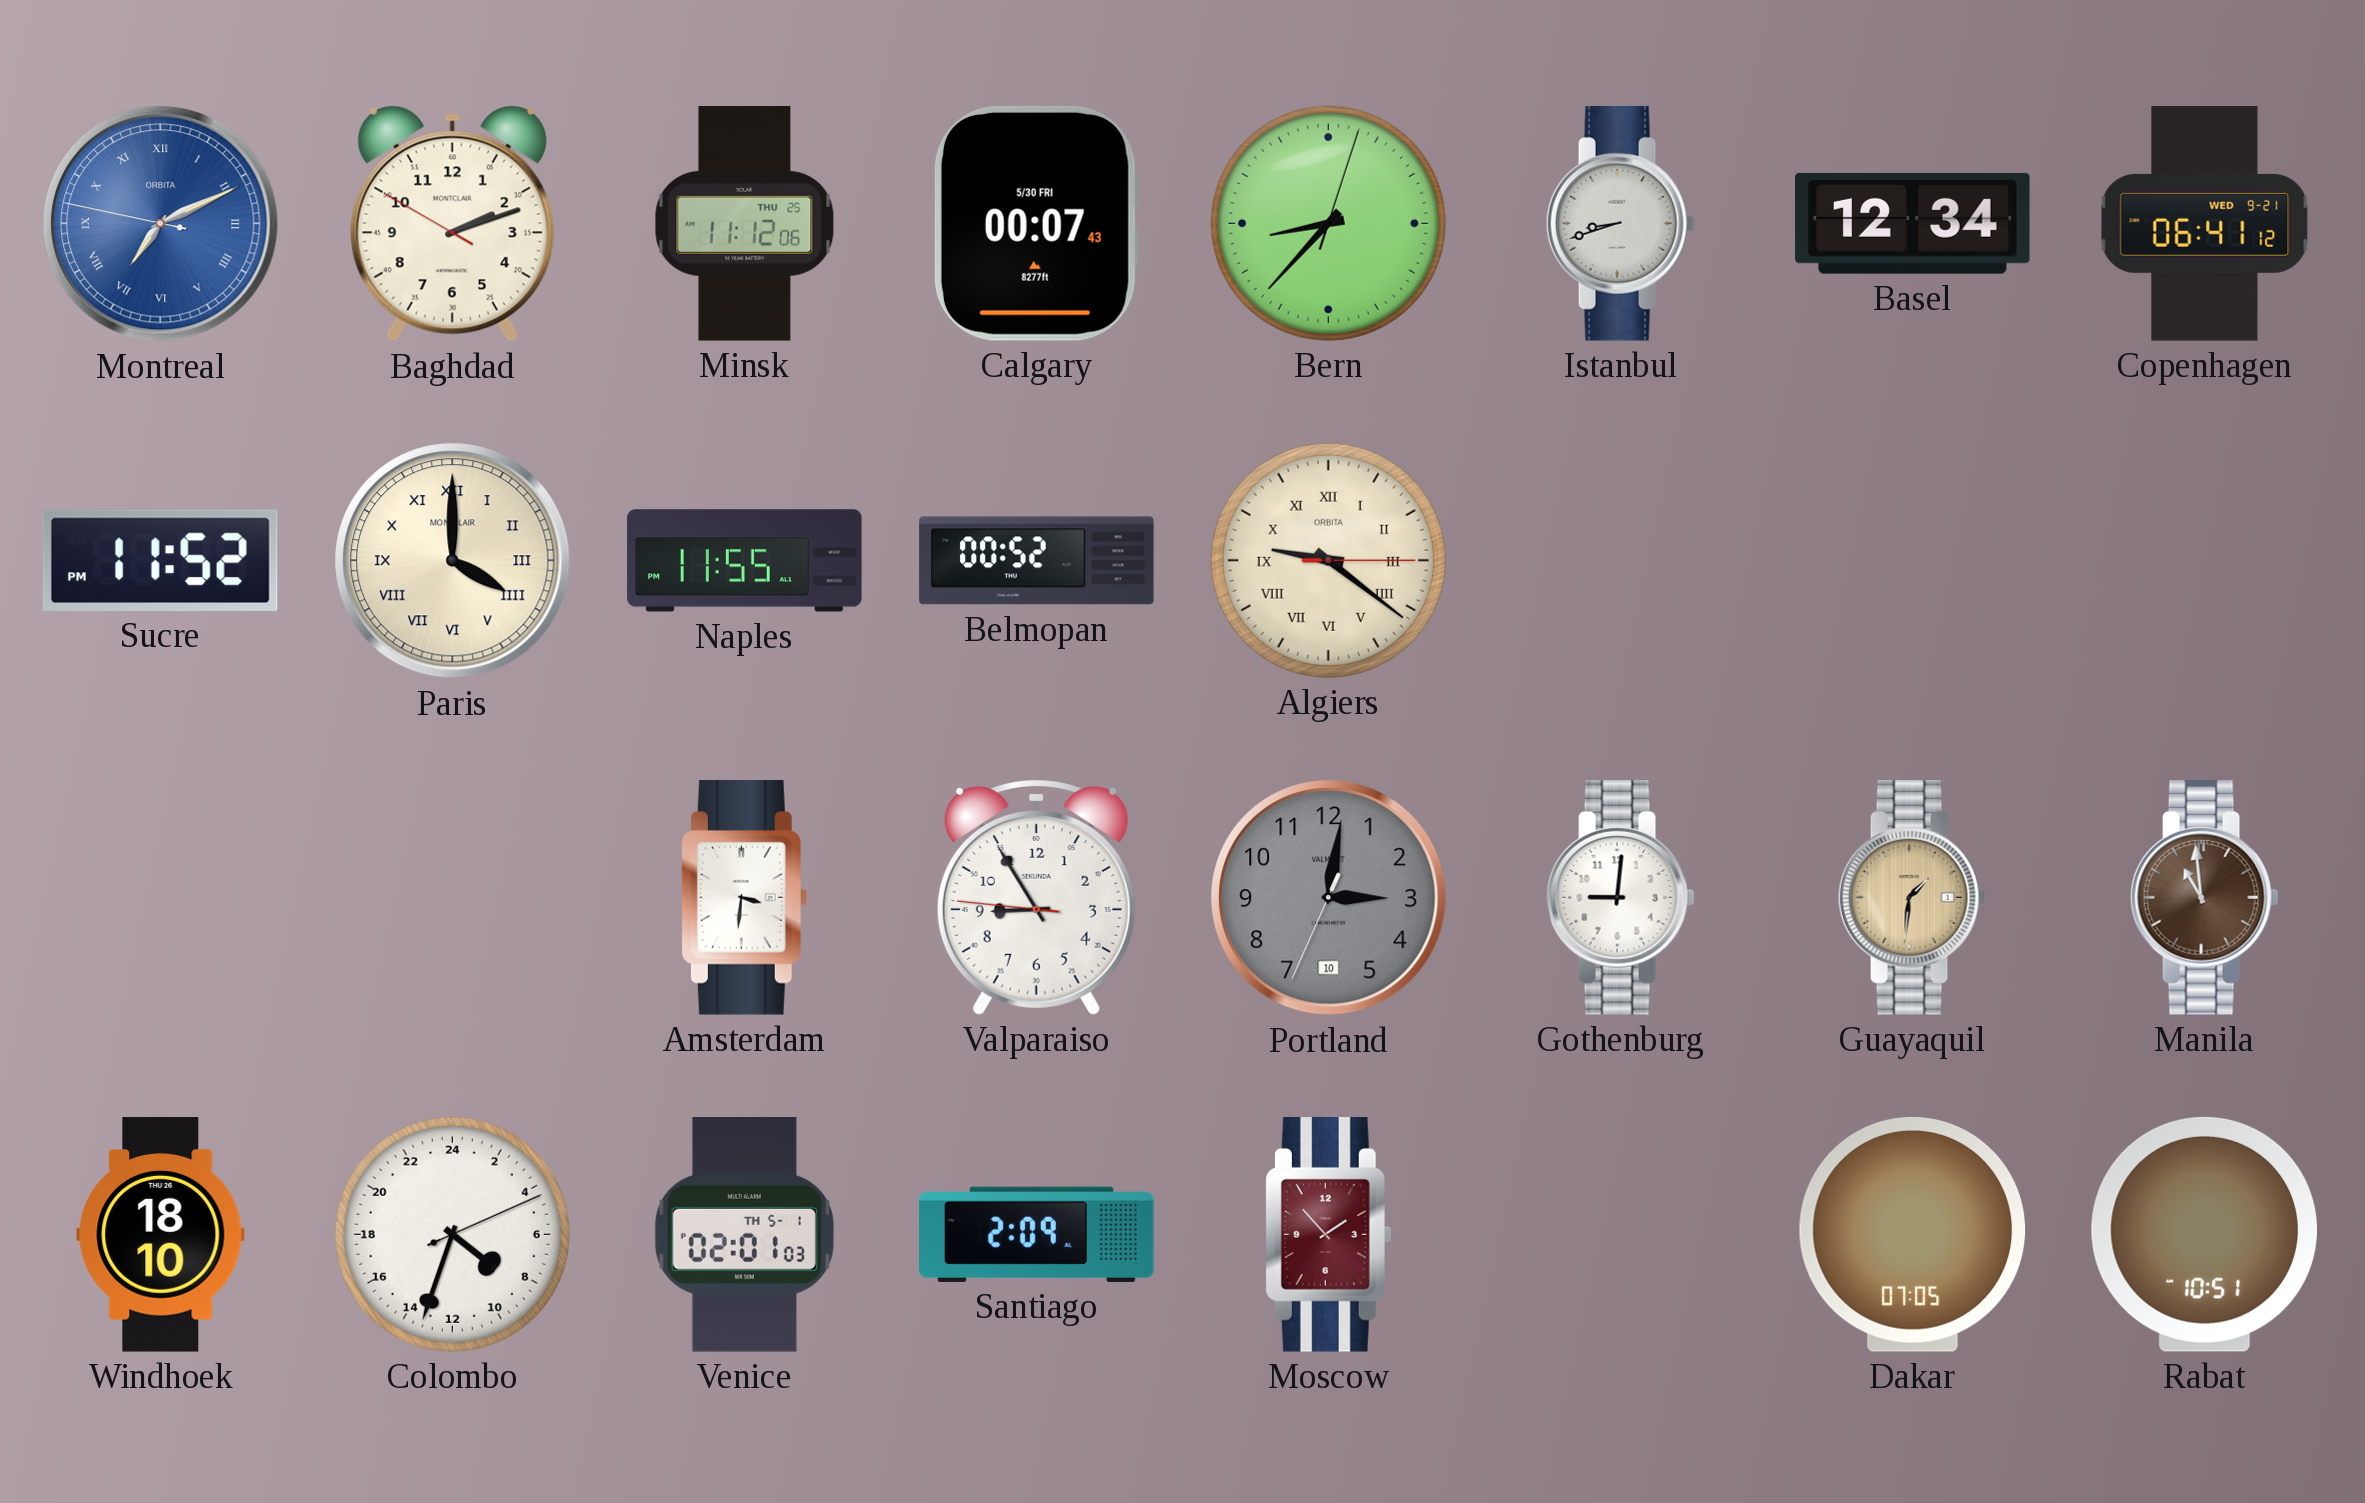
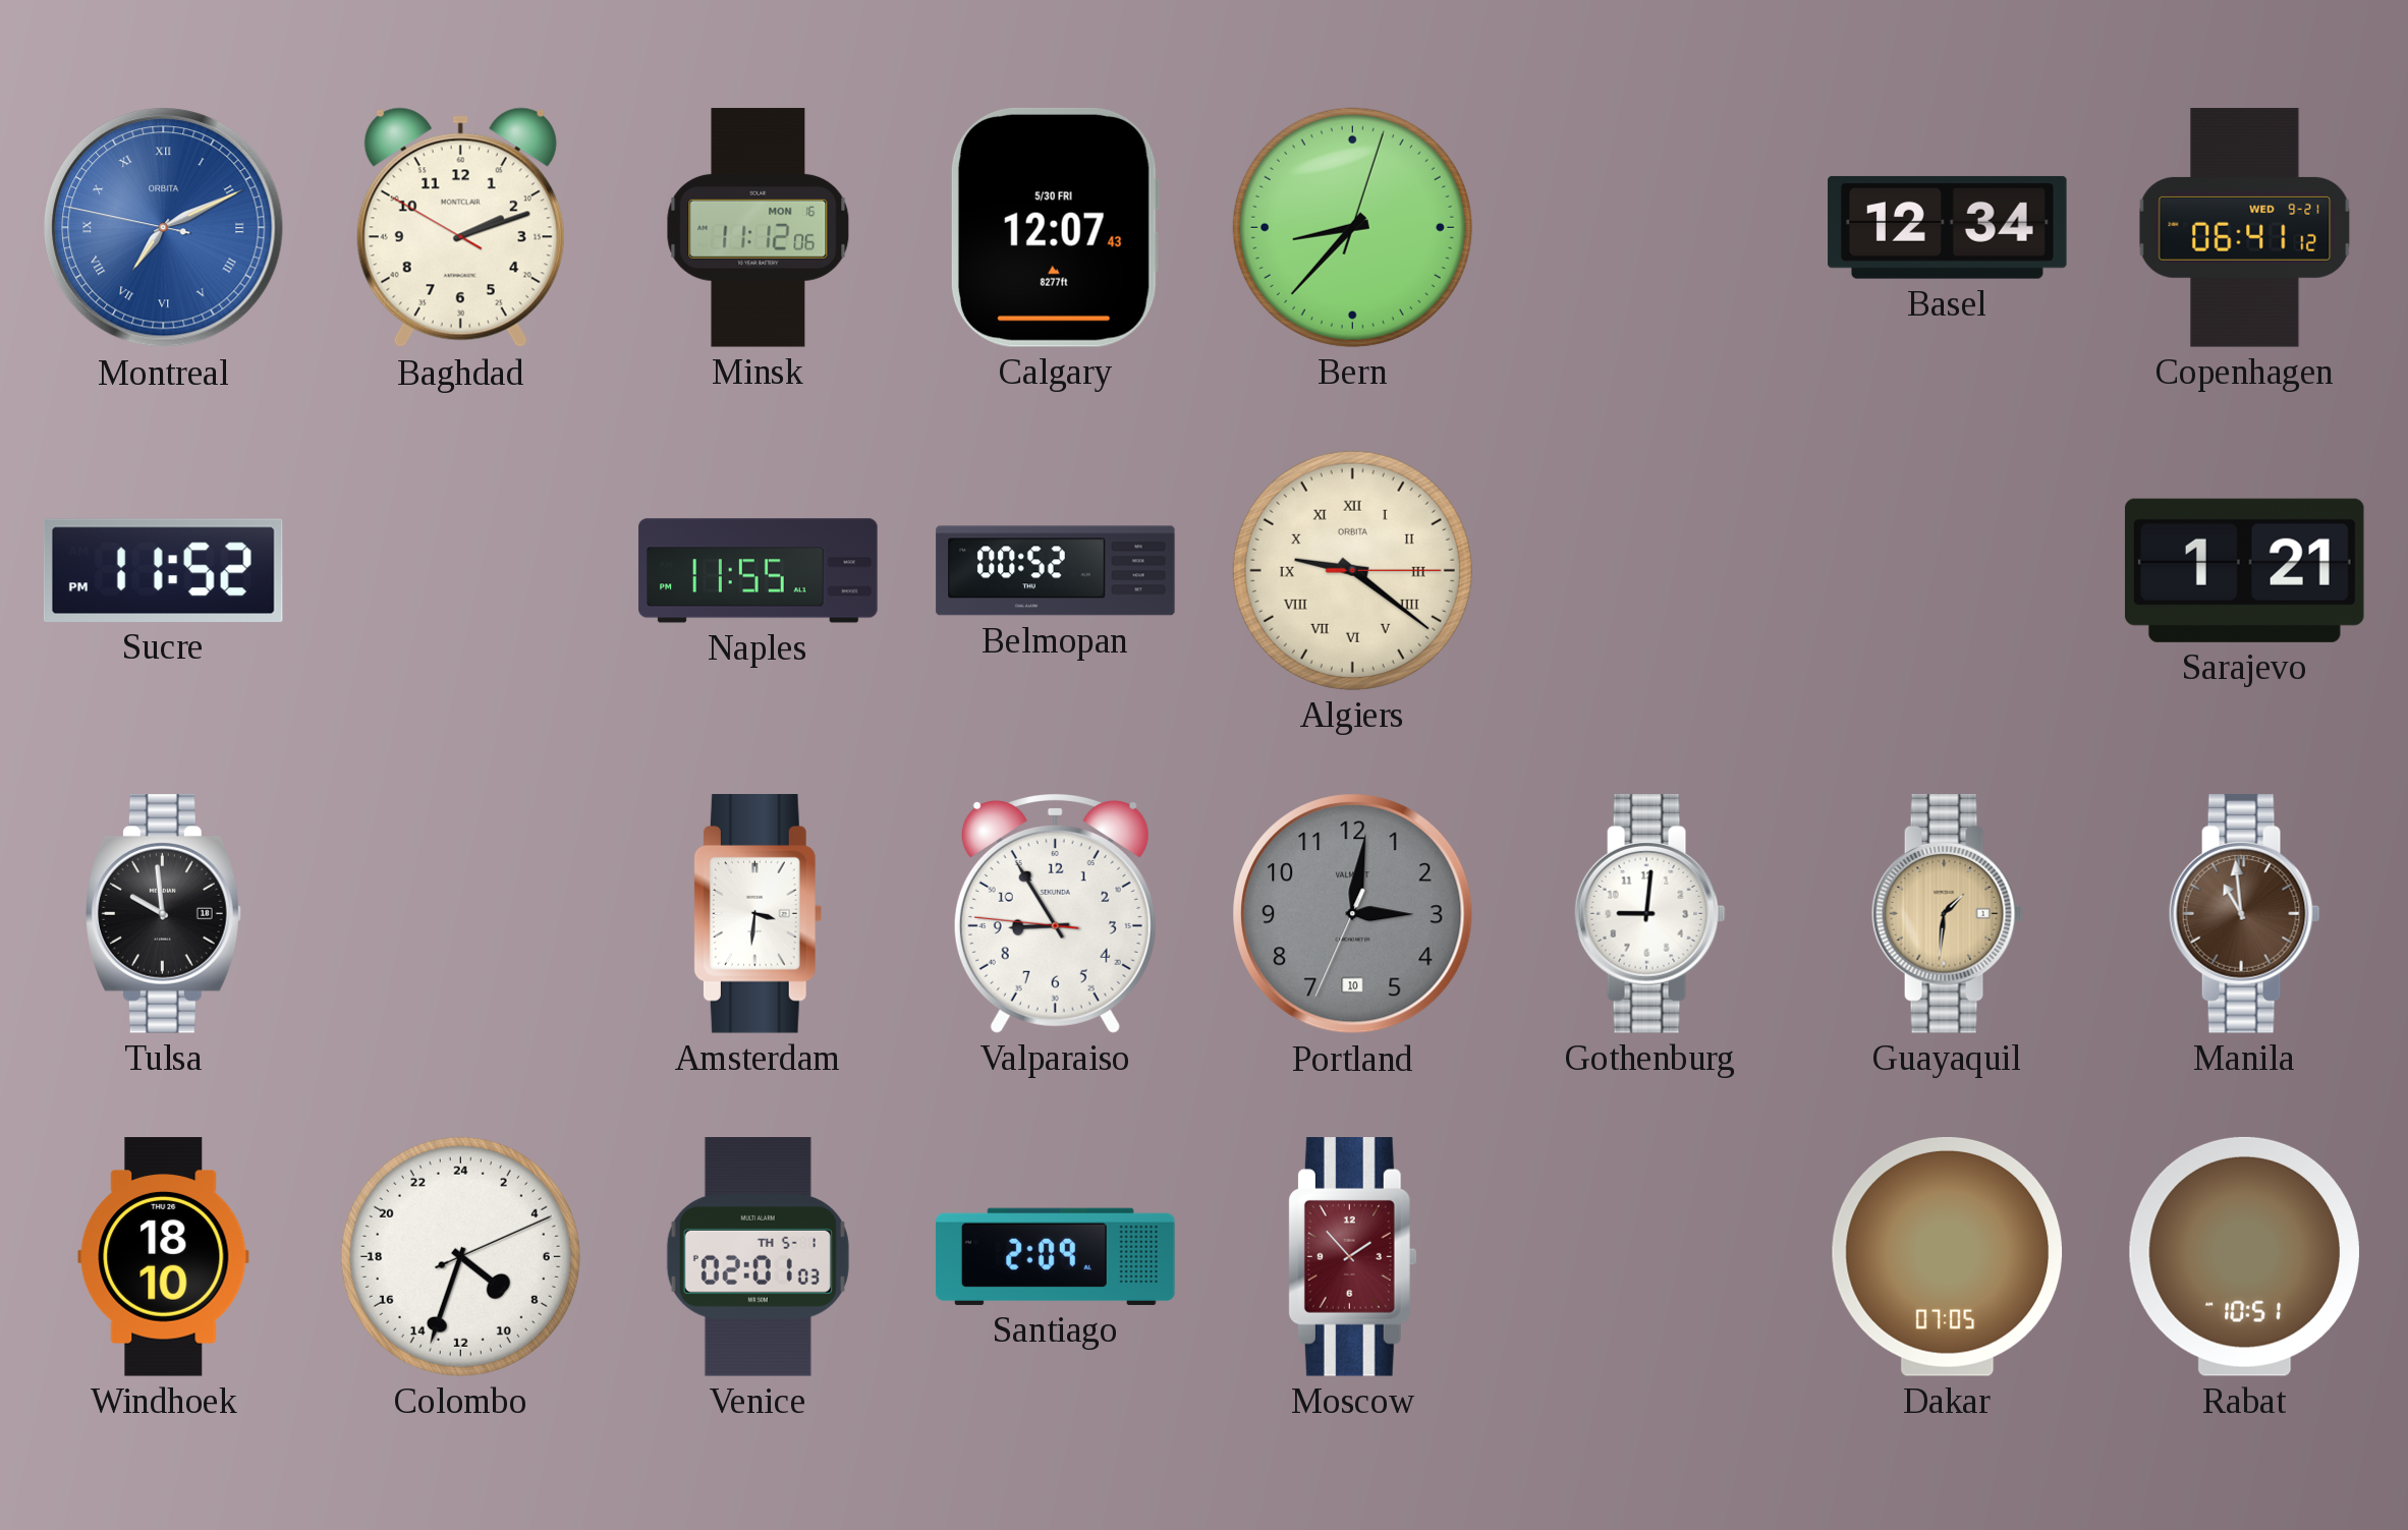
Minsk date: THU 25 -> MON 16 (759, 228)
Calgary: 00:07 -> 12:07 (1055, 227)
Istanbul: 8:42 -> none (1620, 224)
Paris: 4:00 -> none (453, 561)
Sarajevo: none -> 1:21 (2244, 570)
Tulsa: none -> 9:59 (164, 914)
